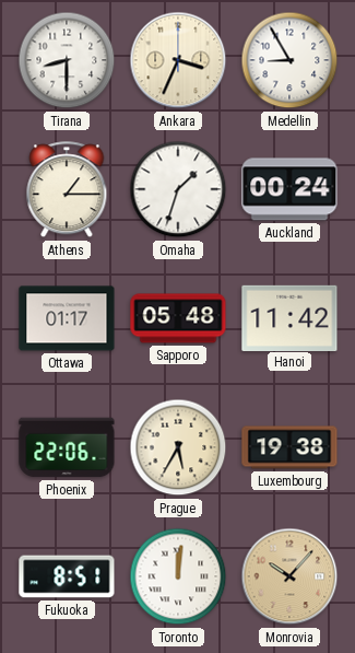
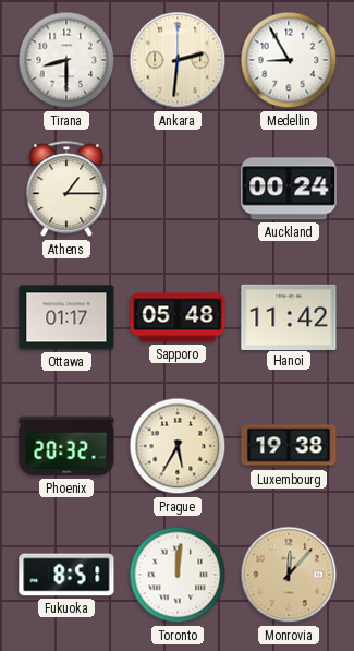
Ankara: 3:34 -> 2:31 (178, 60)
Omaha: 1:33 -> none (178, 189)
Phoenix: 22:06 -> 20:32 (66, 446)
Monrovia: 10:07 -> 12:07 (289, 575)
